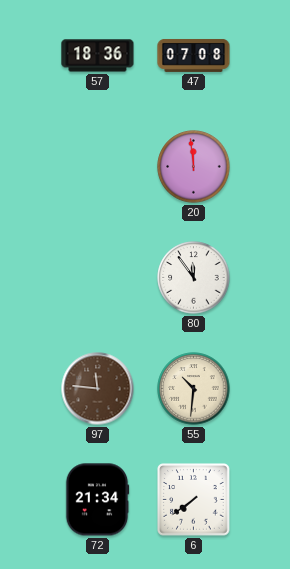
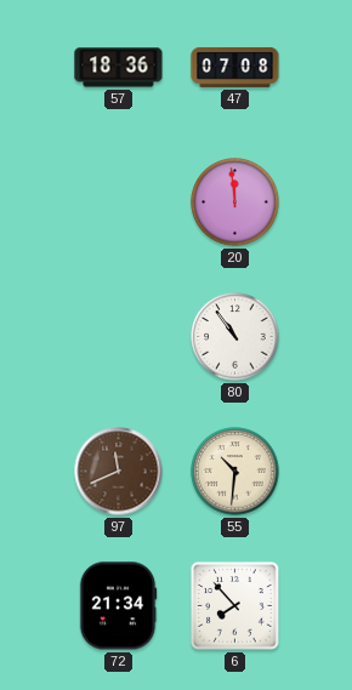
80: 11:54 -> 10:54 (235, 337)
97: 11:46 -> 11:41 (119, 472)
6: 7:39 -> 7:53 (235, 606)
